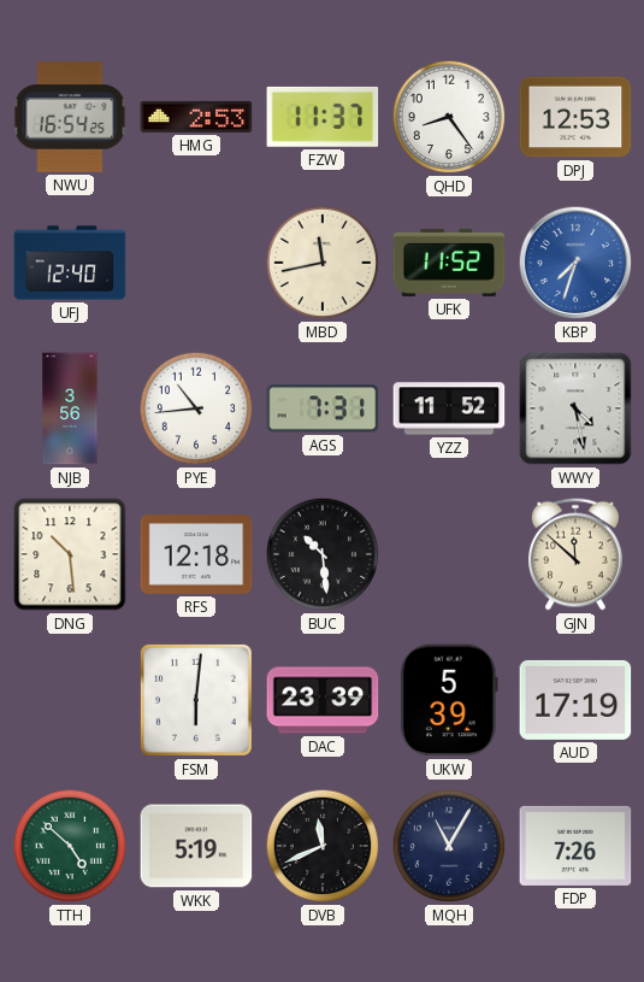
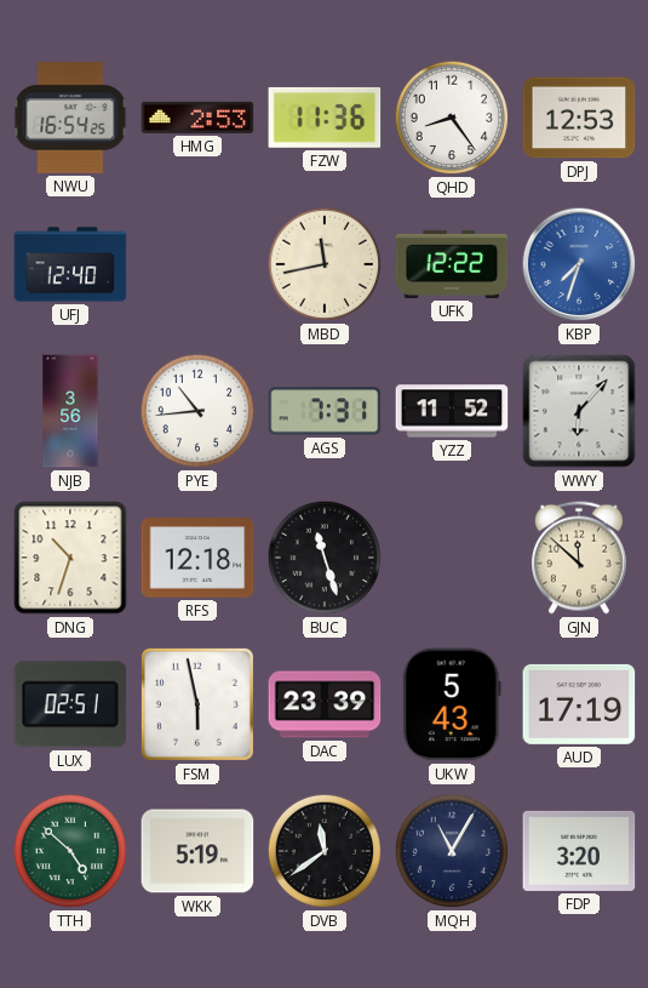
FZW: 11:37 -> 11:36 (325, 118)
UFK: 11:52 -> 12:22 (452, 264)
WWY: 4:28 -> 6:07 (579, 411)
DNG: 10:29 -> 10:33 (70, 558)
BUC: 10:29 -> 11:27 (325, 558)
LUX: none -> 02:51 (70, 704)
FSM: 6:01 -> 5:58 (197, 704)
UKW: 5:39 -> 5:43 (452, 704)
DVB: 11:41 -> 11:39 (325, 851)
FDP: 7:26 -> 3:20 (579, 851)
